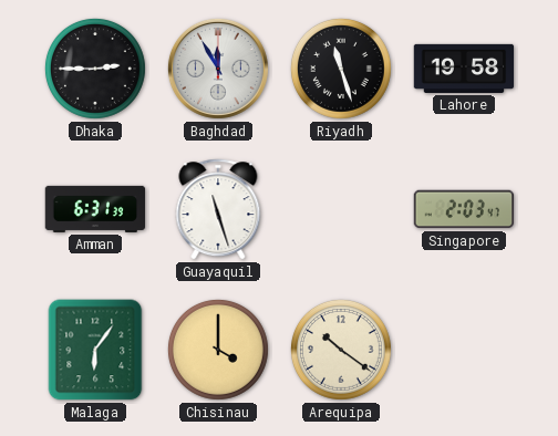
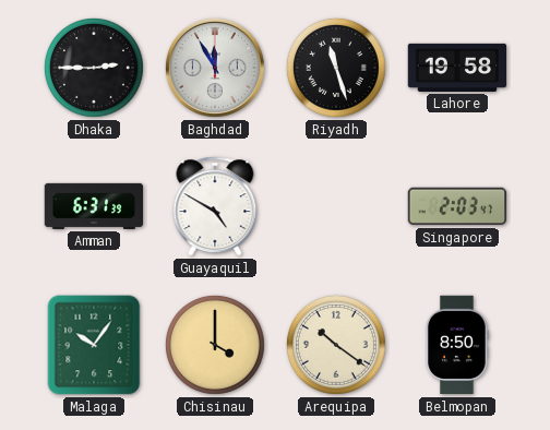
Guayaquil: 11:27 -> 4:50 (215, 206)
Malaga: 6:06 -> 10:06 (94, 345)
Belmopan: none -> 8:50 (457, 345)
